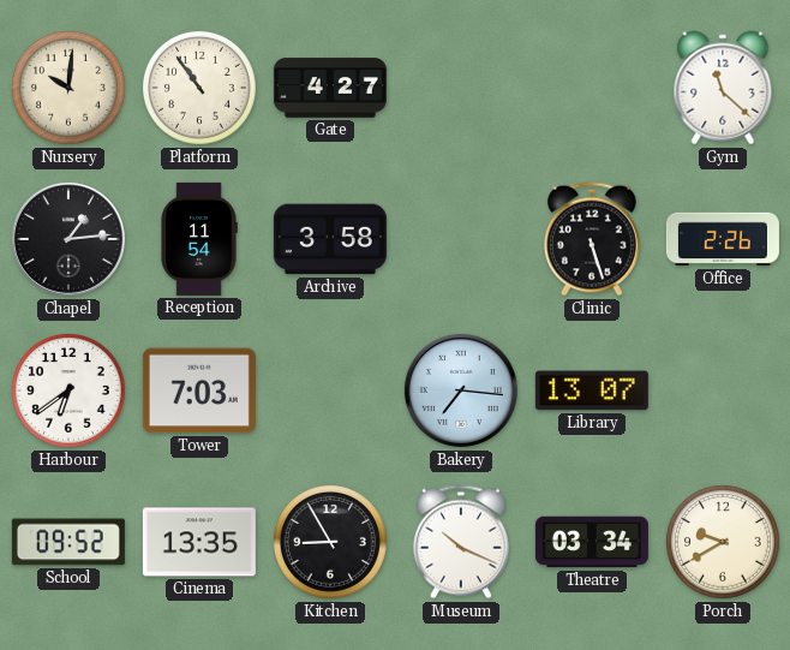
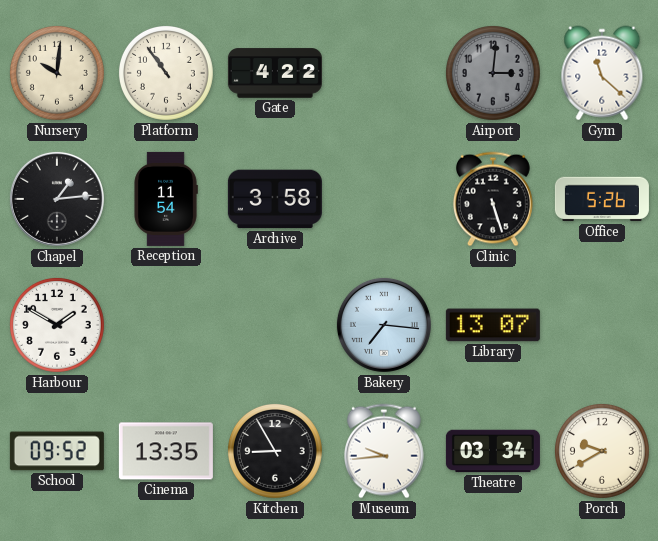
Gate: 4:27 -> 4:22 (275, 73)
Airport: none -> 3:01 (493, 73)
Office: 2:26 -> 5:26 (602, 199)
Harbour: 6:39 -> 1:50 (57, 325)
Tower: 7:03 -> none (199, 390)
Museum: 10:19 -> 9:44 (384, 451)
